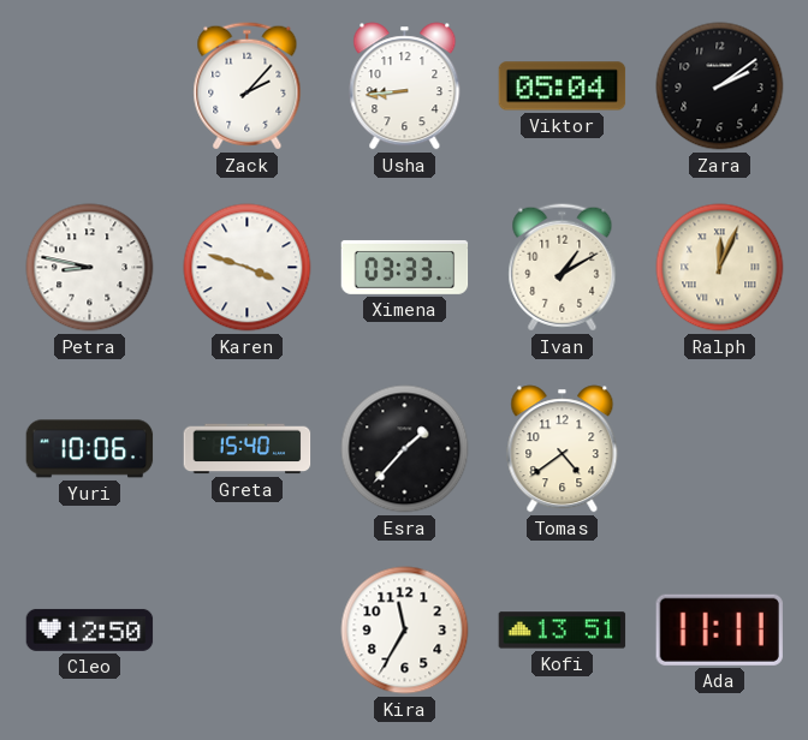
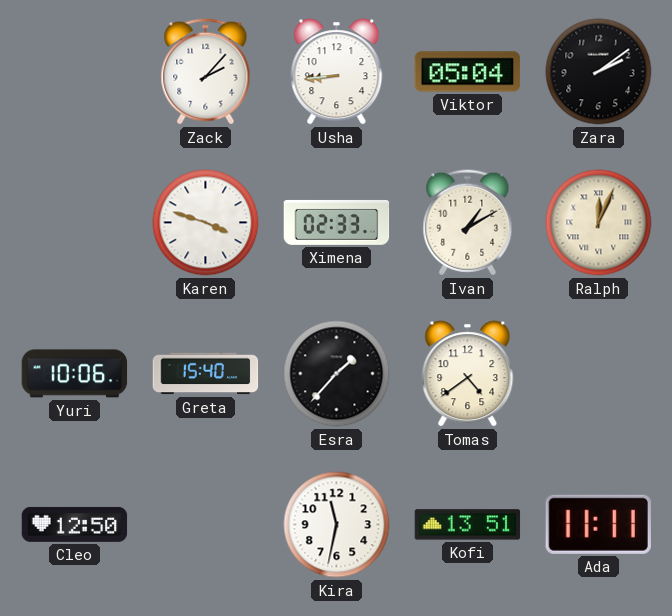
Petra: 8:47 -> none (90, 268)
Ximena: 03:33 -> 02:33 (337, 222)
Kira: 11:35 -> 11:32 (337, 525)
